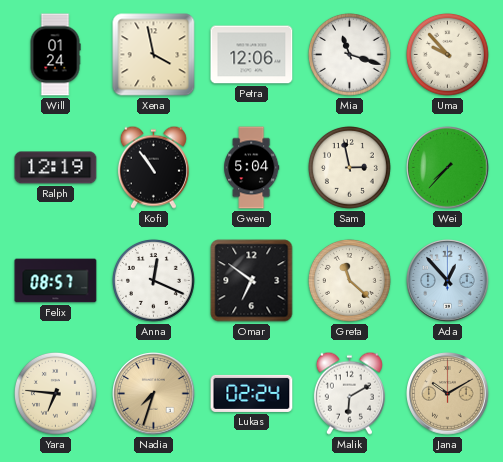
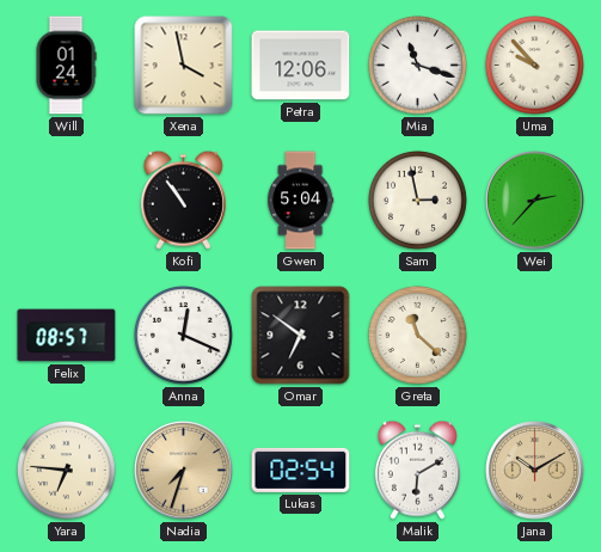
Ralph: 12:19 -> none (56, 168)
Wei: 7:37 -> 2:37 (535, 201)
Ada: 12:53 -> none (448, 281)
Lukas: 02:24 -> 02:54 (301, 470)
